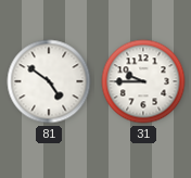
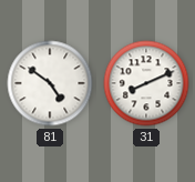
31: 9:45 -> 8:11 (146, 83)
